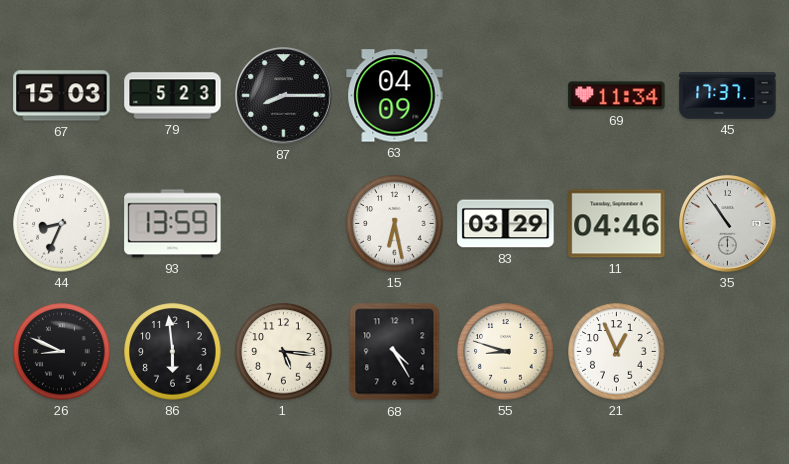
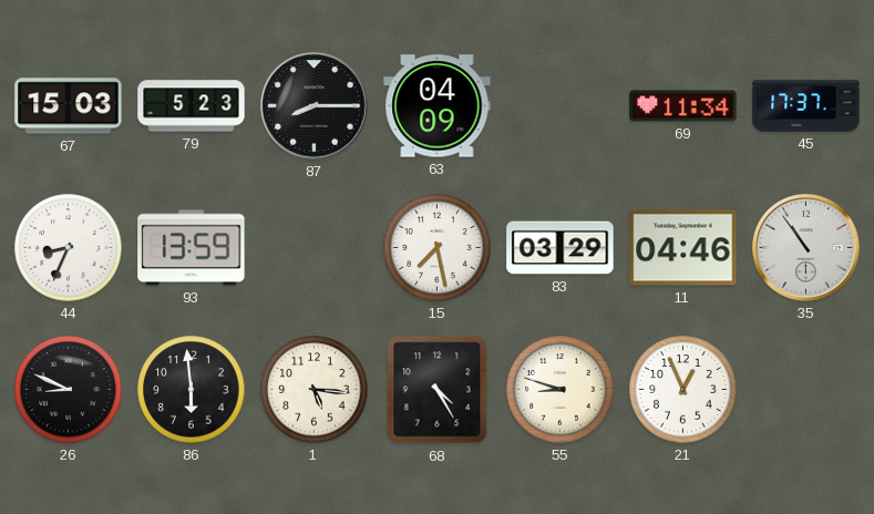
15: 6:28 -> 7:28 (438, 248)
